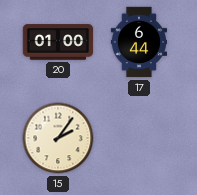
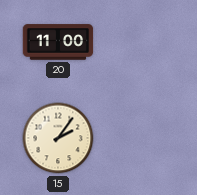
20: 01:00 -> 11:00 (58, 42)
17: 6:44 -> none (138, 42)
